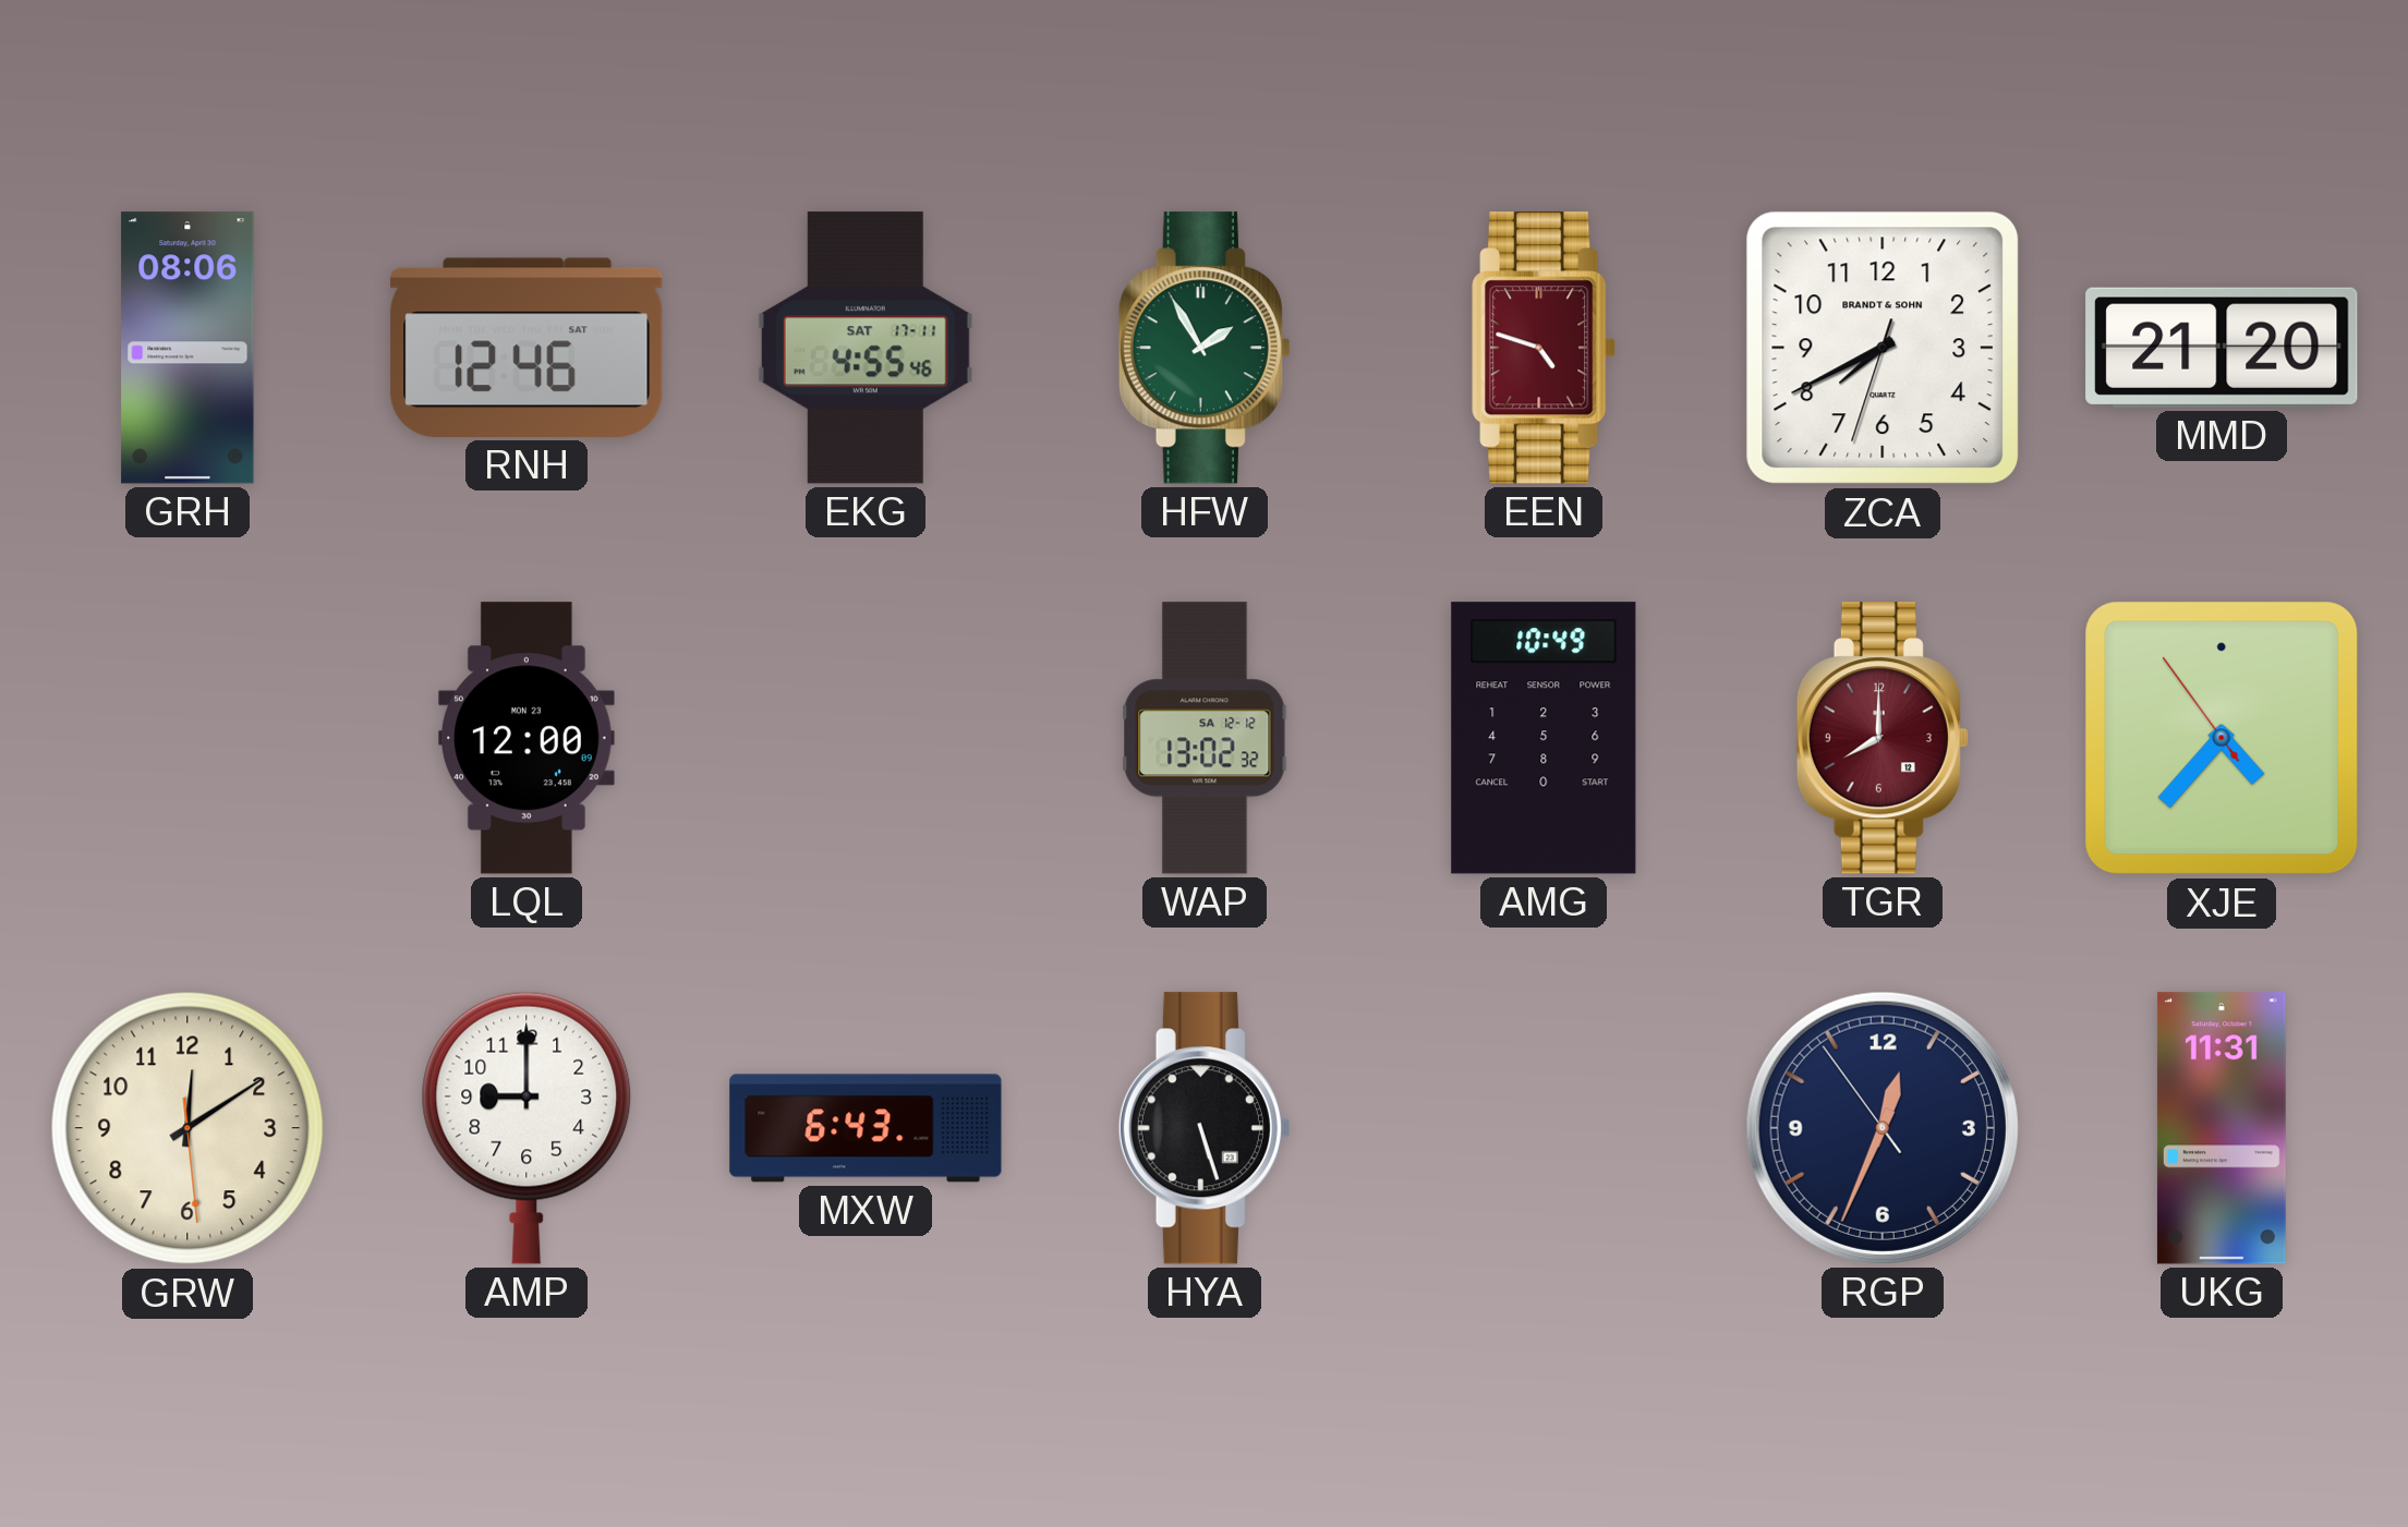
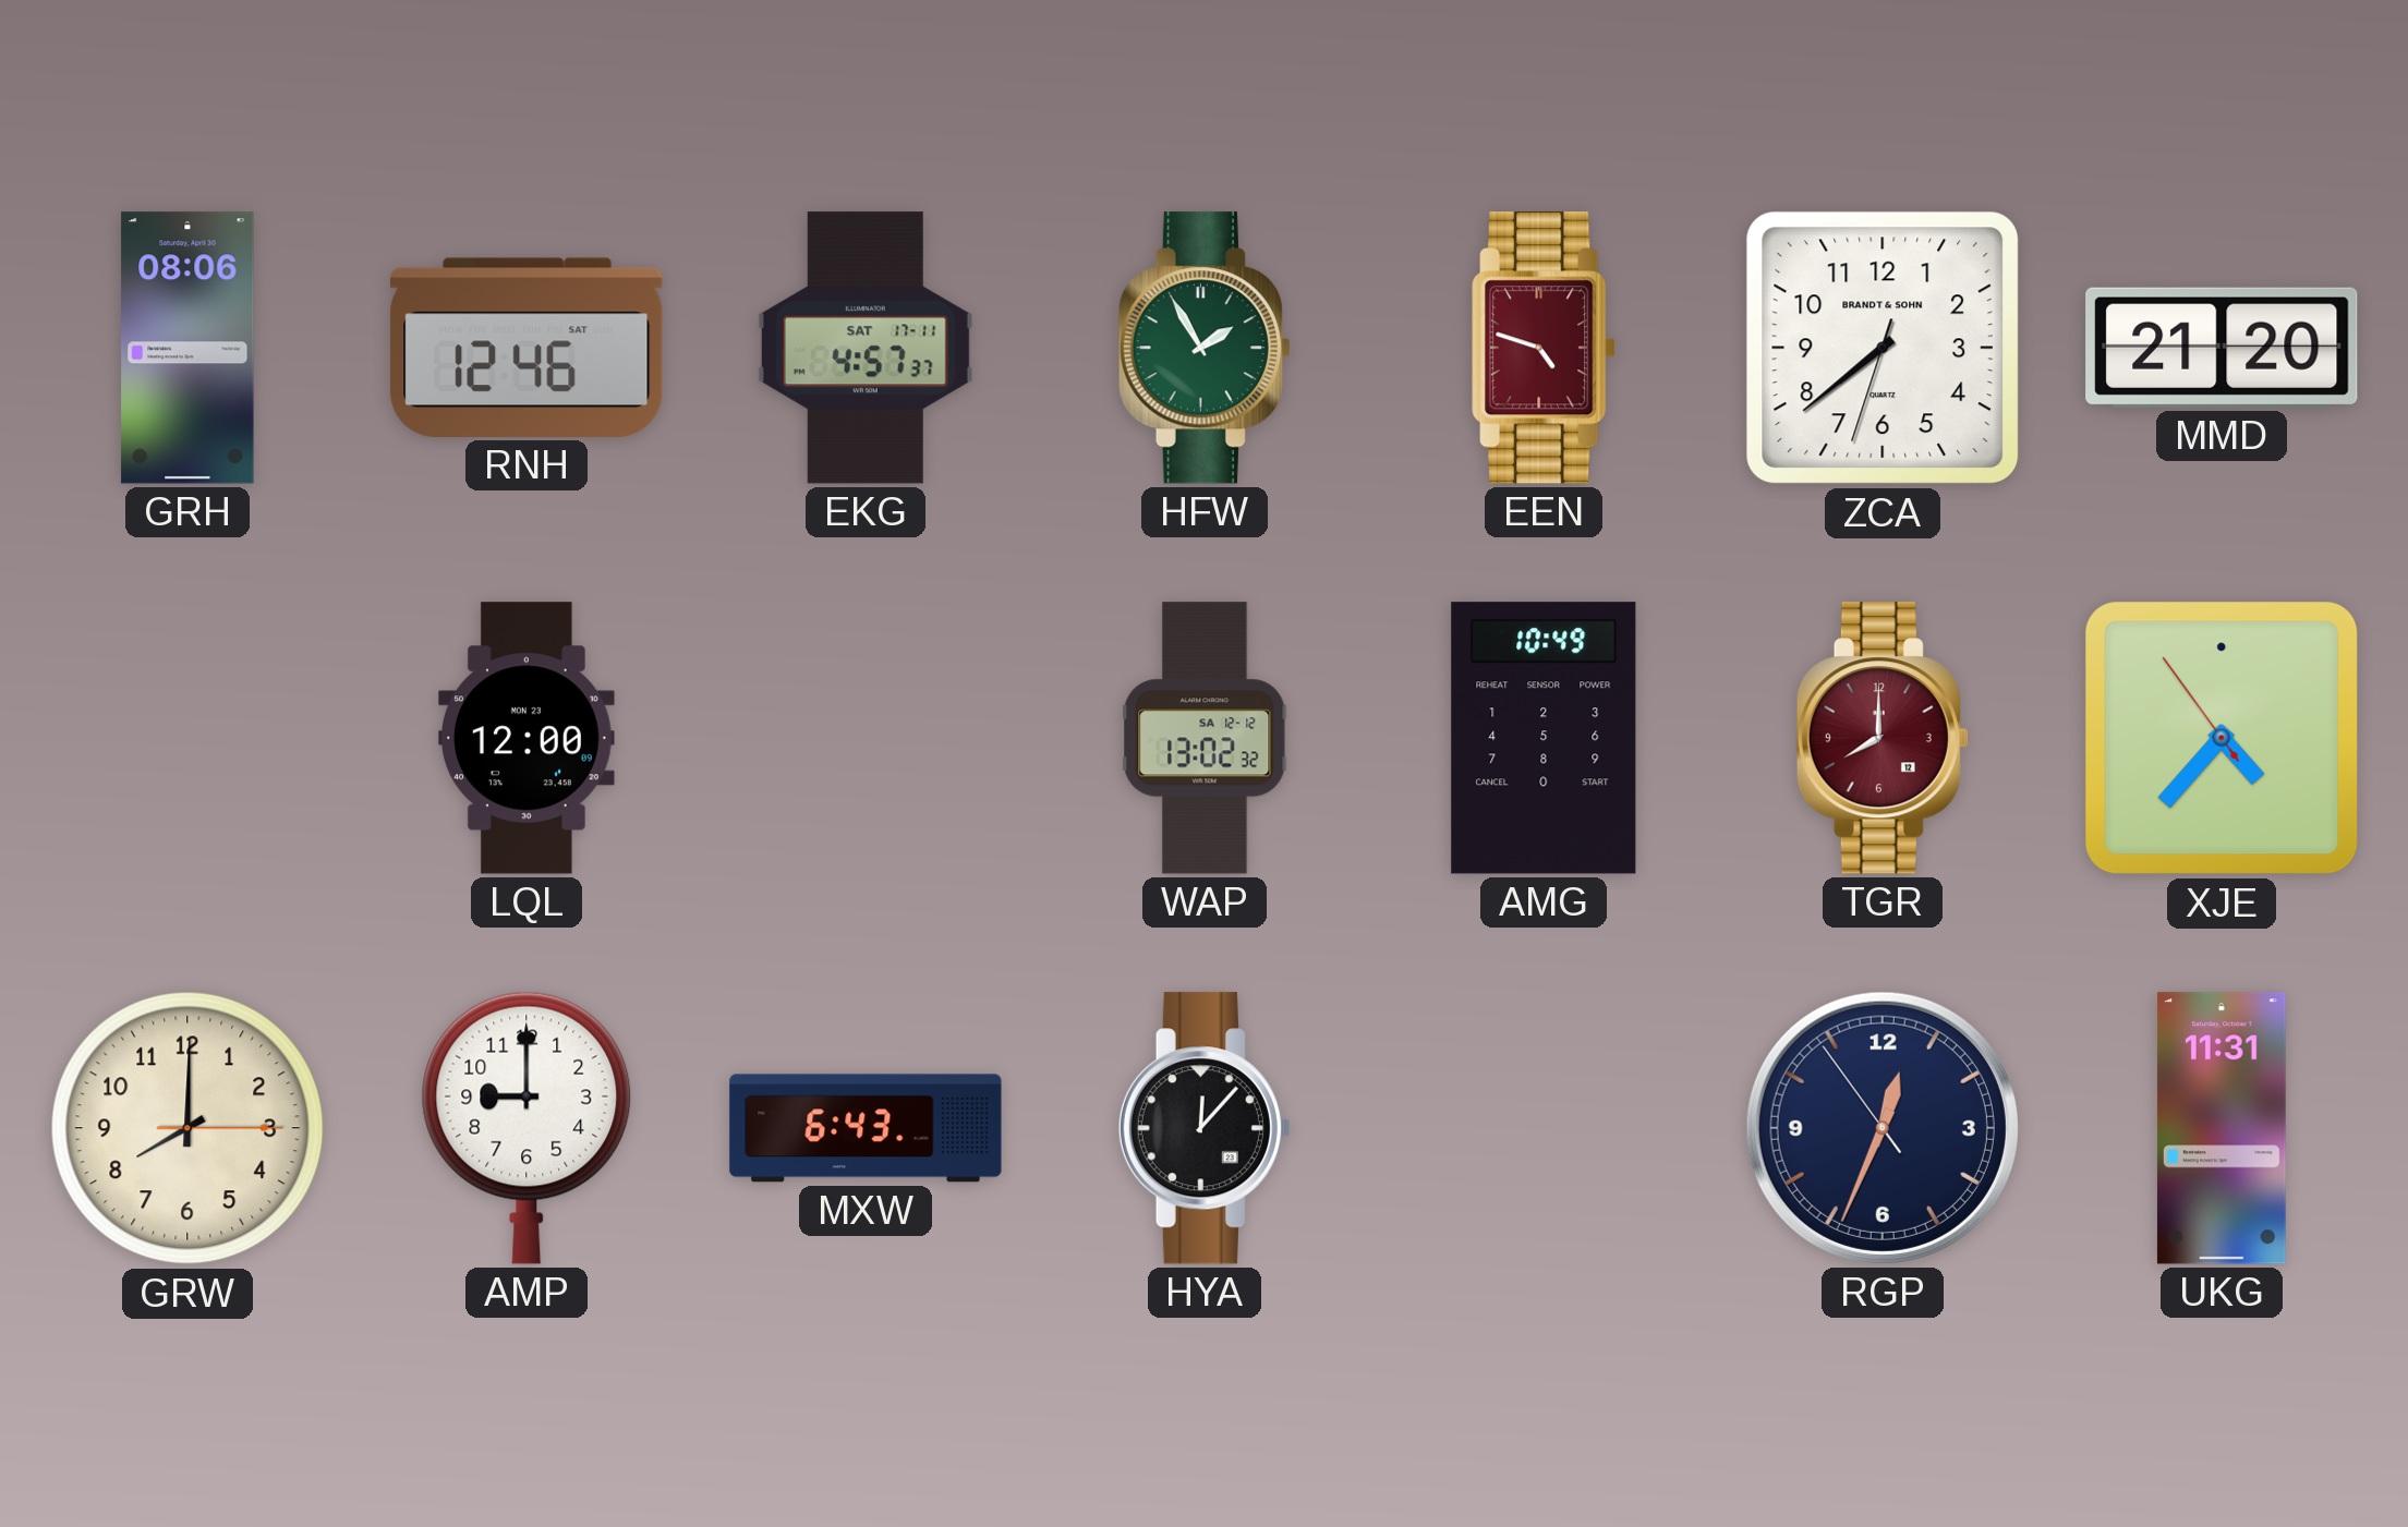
EKG: 4:55 -> 4:57 (866, 348)
ZCA: 7:40 -> 7:38 (1883, 348)
GRW: 12:09 -> 8:00 (187, 1128)
HYA: 5:27 -> 12:07 (1205, 1128)
